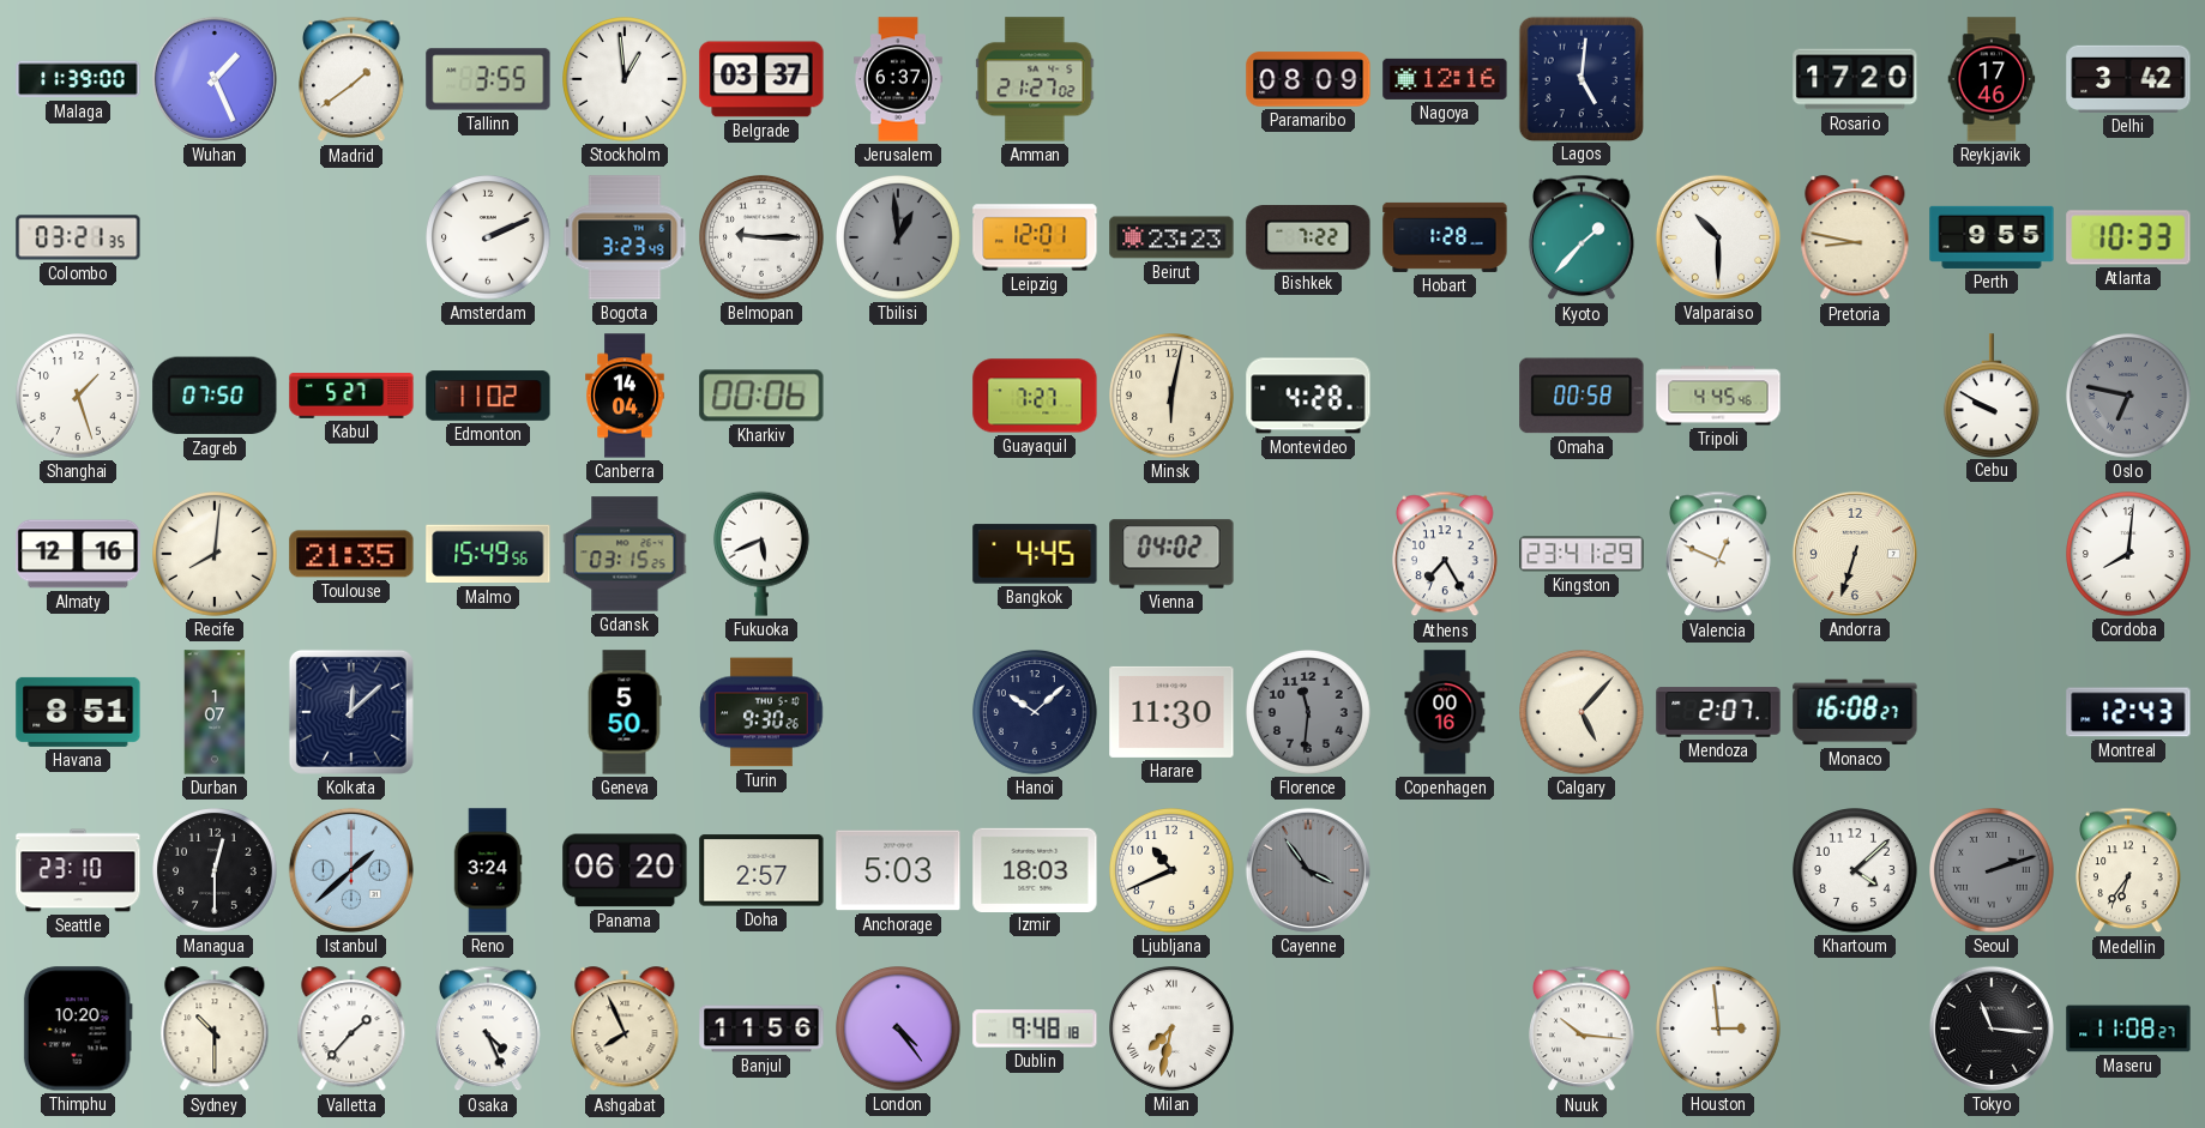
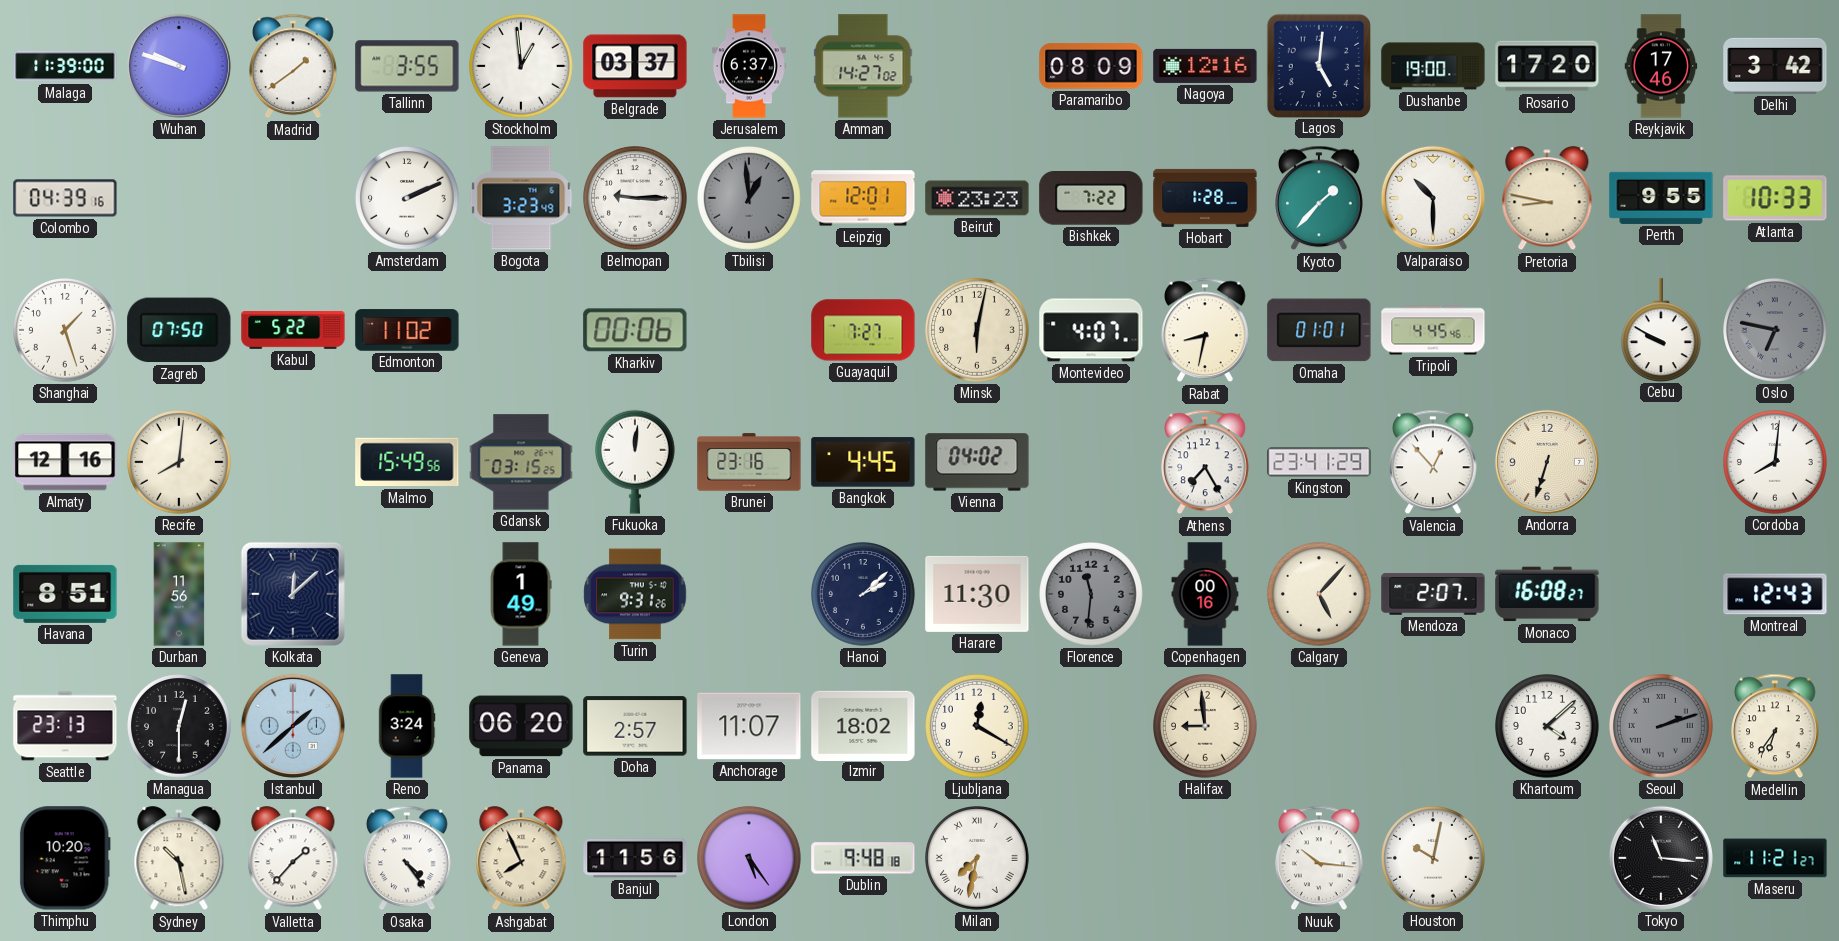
Wuhan: 1:26 -> 9:48 (179, 66)
Amman: 21:27 -> 14:27 (863, 66)
Dushanbe: none -> 19:00 (1433, 66)
Colombo: 03:21 -> 04:39 (65, 198)
Kabul: 5:27 -> 5:22 (293, 330)
Canberra: 14:04 -> none (625, 396)
Montevideo: 4:28 -> 4:07 (1091, 330)
Rabat: none -> 8:32 (1206, 330)
Omaha: 00:58 -> 01:01 (1319, 330)
Toulouse: 21:35 -> none (351, 554)
Fukuoka: 5:41 -> 12:01 (635, 462)
Brunei: none -> 23:16 (749, 462)
Valencia: 12:49 -> 12:53 (1434, 462)
Durban: 1:07 -> 11:56 (179, 594)
Geneva: 5:50 -> 1:49 (521, 594)
Turin: 9:30 -> 9:31 (635, 594)
Hanoi: 10:08 -> 2:08 (864, 595)
Seattle: 23:10 -> 23:13 (65, 726)
Anchorage: 5:03 -> 11:07 (749, 726)
Izmir: 18:03 -> 18:02 (863, 725)
Ljubljana: 10:41 -> 12:20 (978, 727)
Cayenne: 3:54 -> none (1308, 870)
Halifax: none -> 8:59 (1206, 727)
Sydney: 10:30 -> 10:28 (179, 859)
Osaka: 4:26 -> 4:24 (408, 858)
London: 4:24 -> 5:24 (750, 859)
Houston: 2:59 -> 10:02 (1434, 859)
Maseru: 11:08 -> 11:21 (1775, 858)
